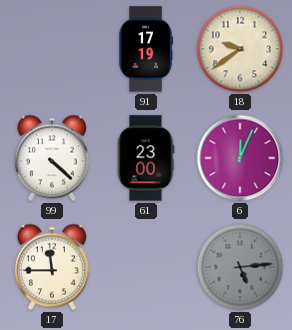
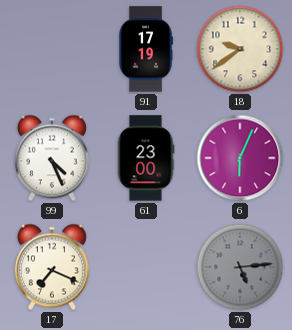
99: 4:22 -> 4:26 (52, 158)
6: 12:04 -> 6:04 (240, 158)
17: 11:45 -> 7:19 (52, 267)
